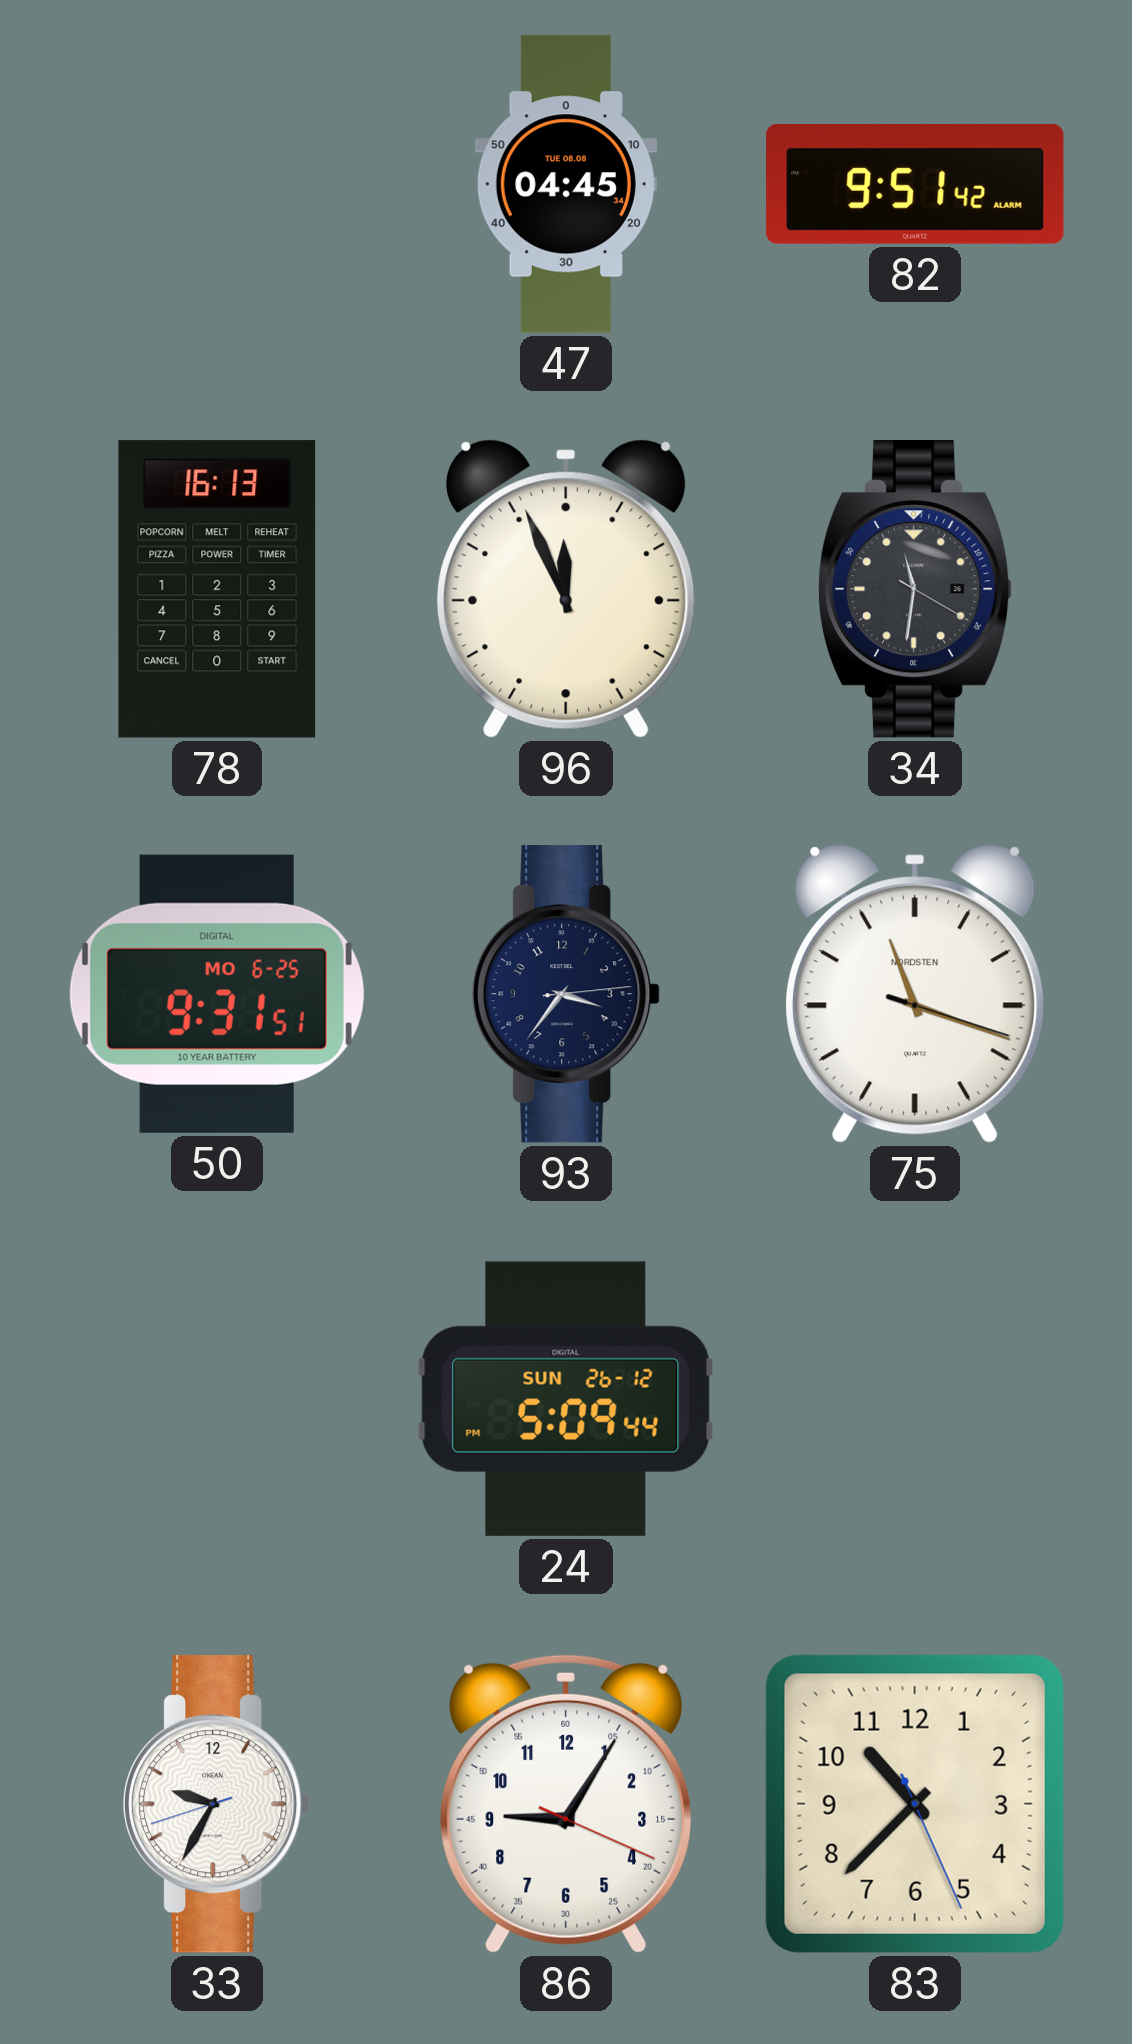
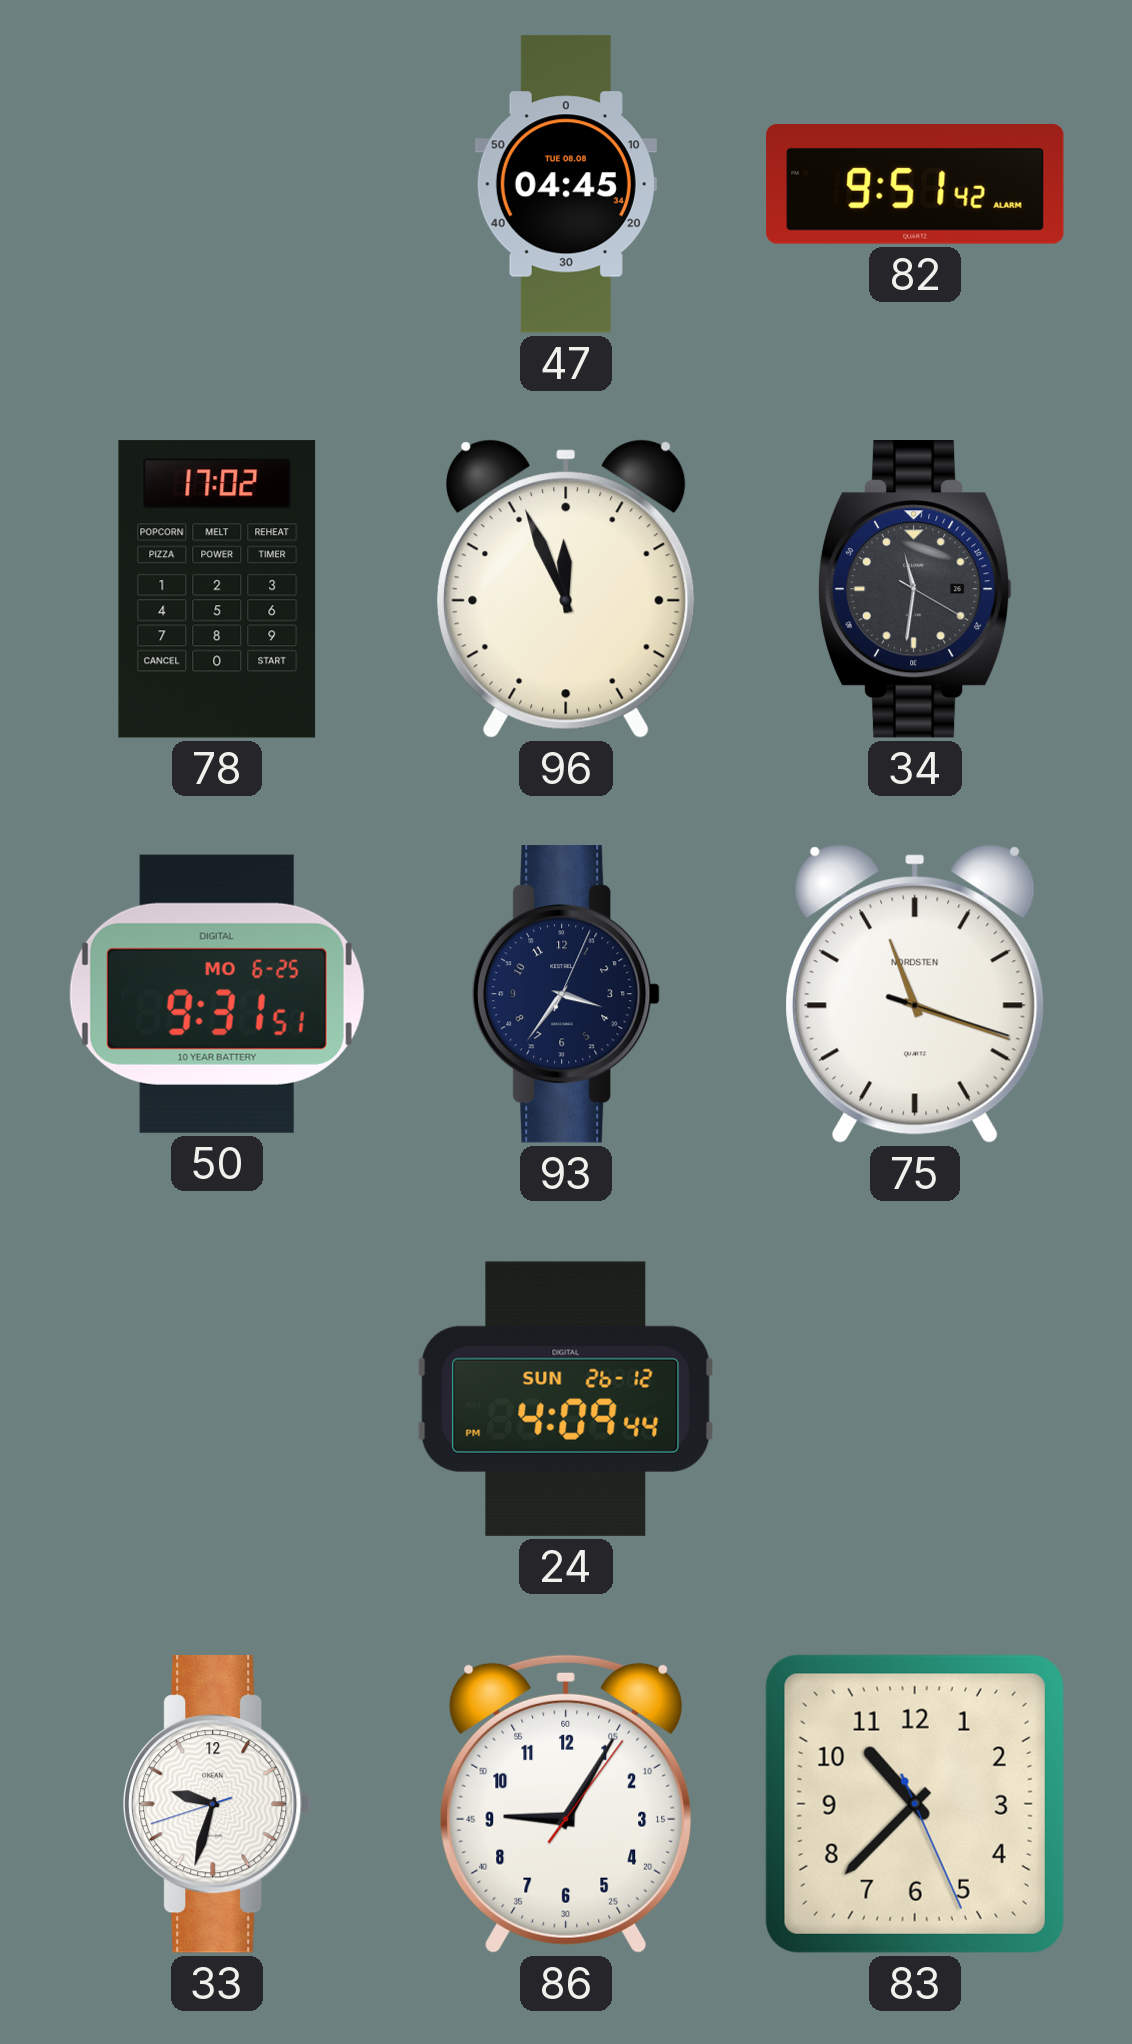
78: 16:13 -> 17:02 (217, 589)
93: 3:36:14 -> 3:36:04 (566, 994)
24: 5:09 -> 4:09 (566, 1399)
33: 9:34 -> 9:32 (217, 1804)
86: 9:05:19 -> 9:05:06 (566, 1804)
